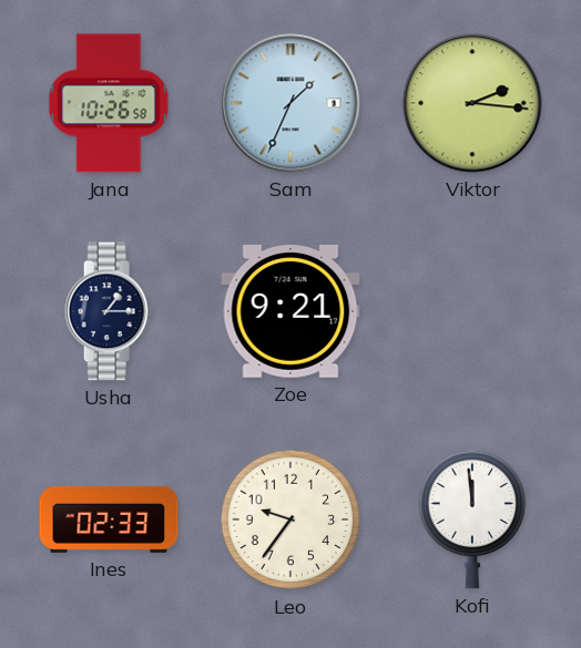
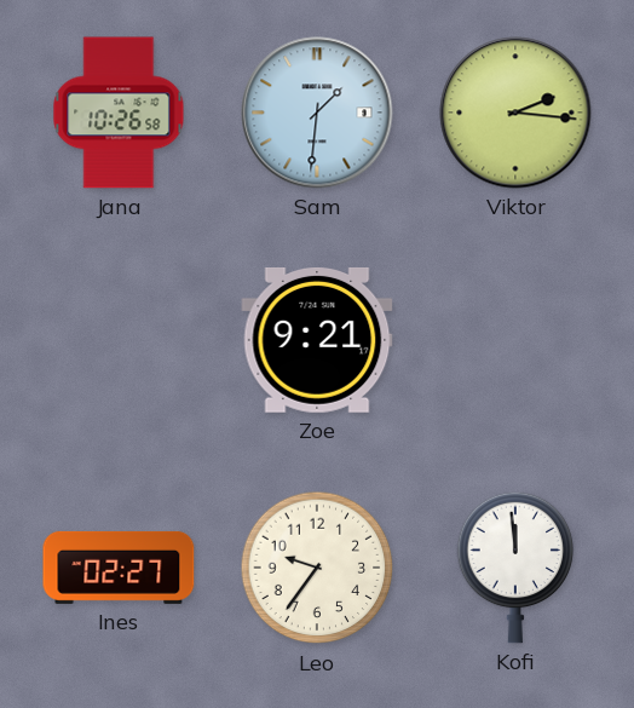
Sam: 1:34 -> 1:31 (317, 113)
Usha: 1:15 -> none (109, 311)
Ines: 02:33 -> 02:27 (119, 568)
